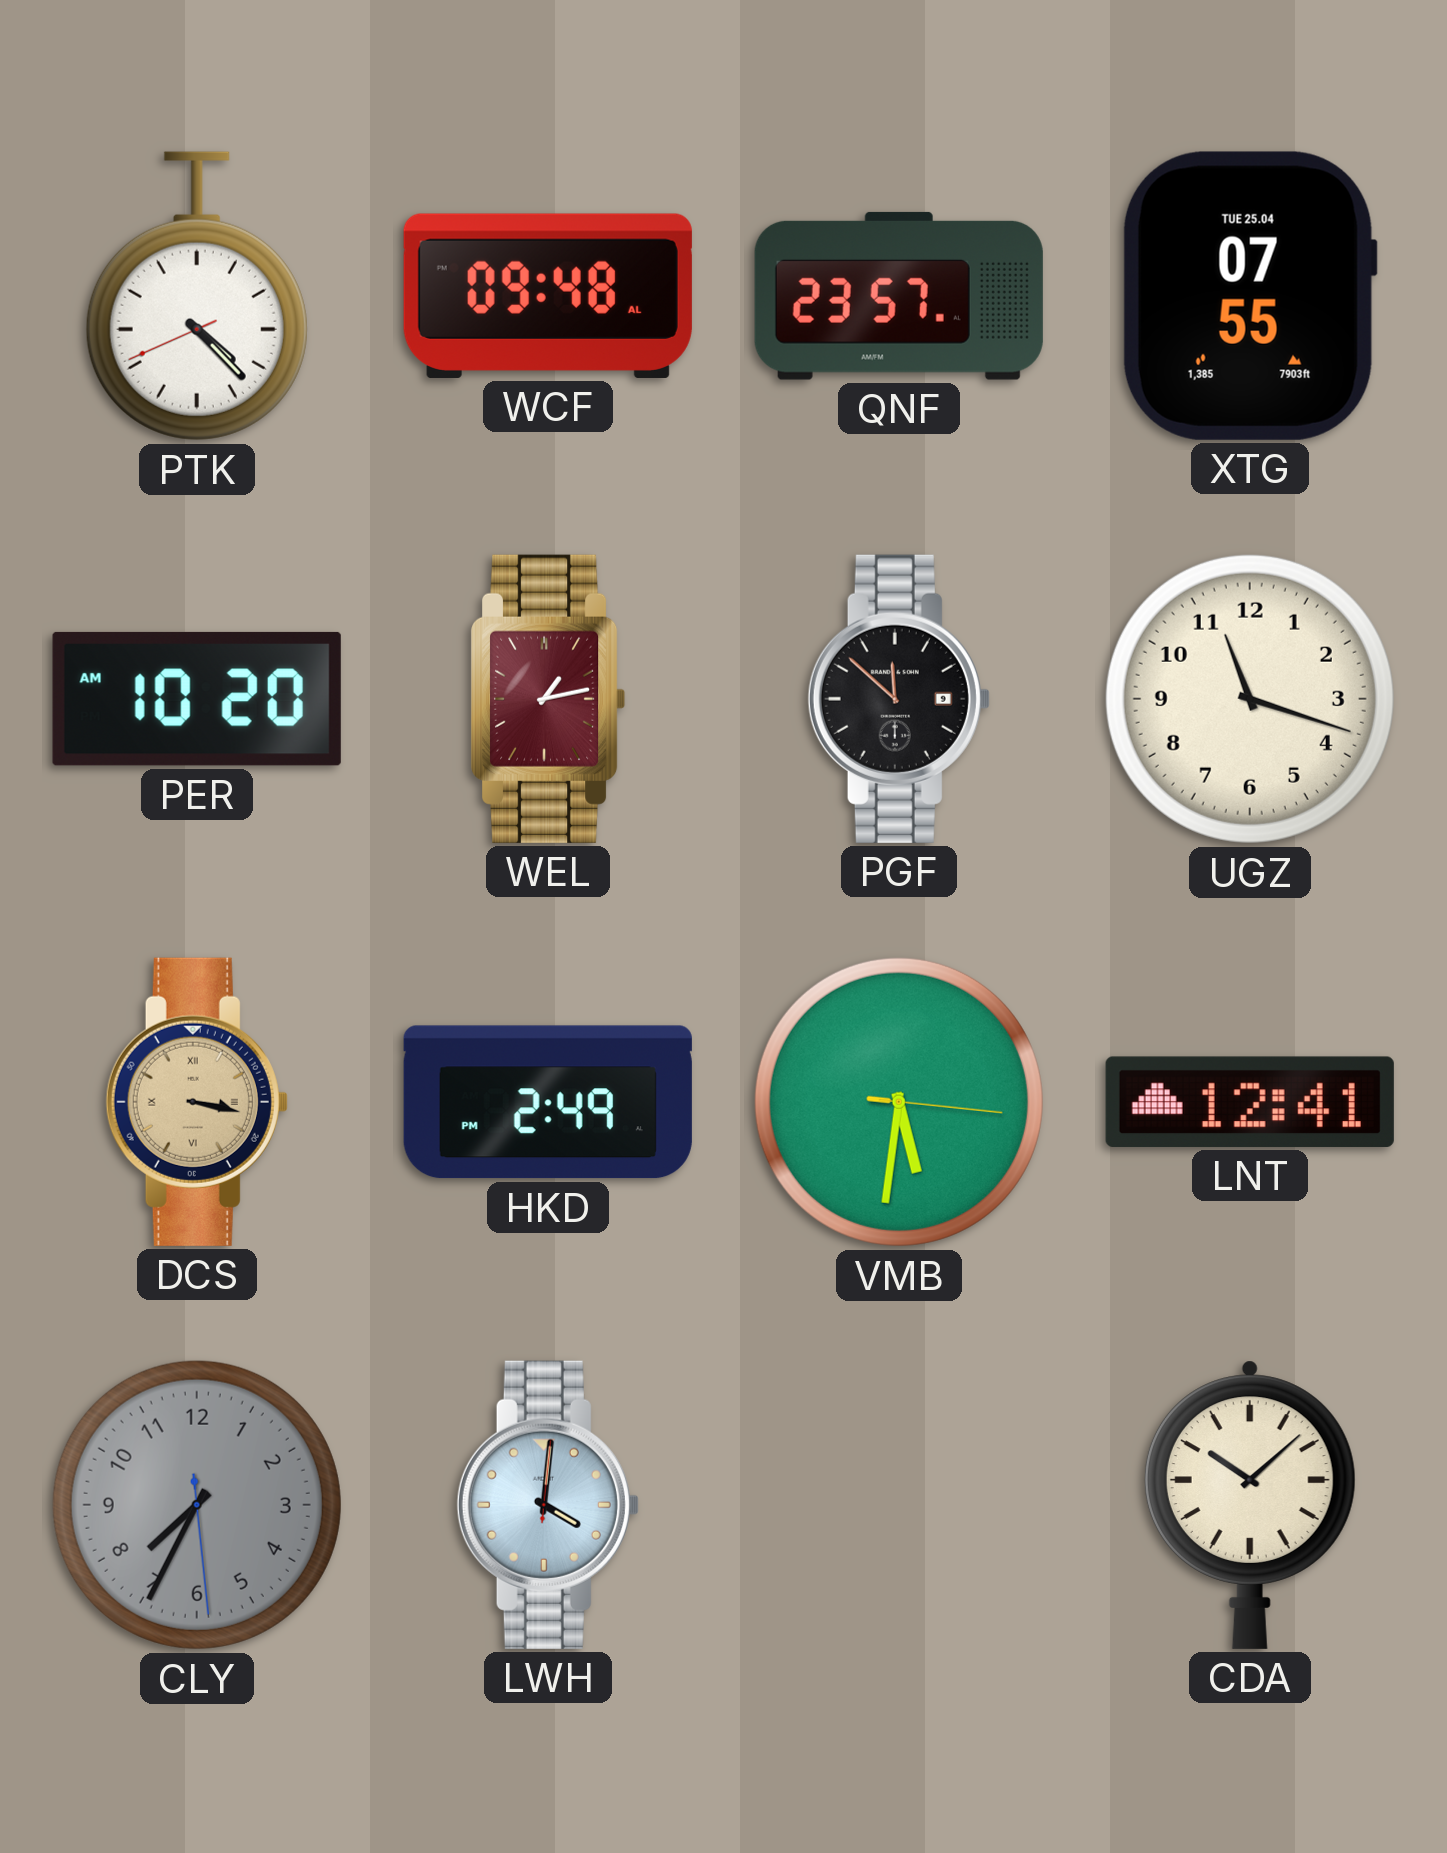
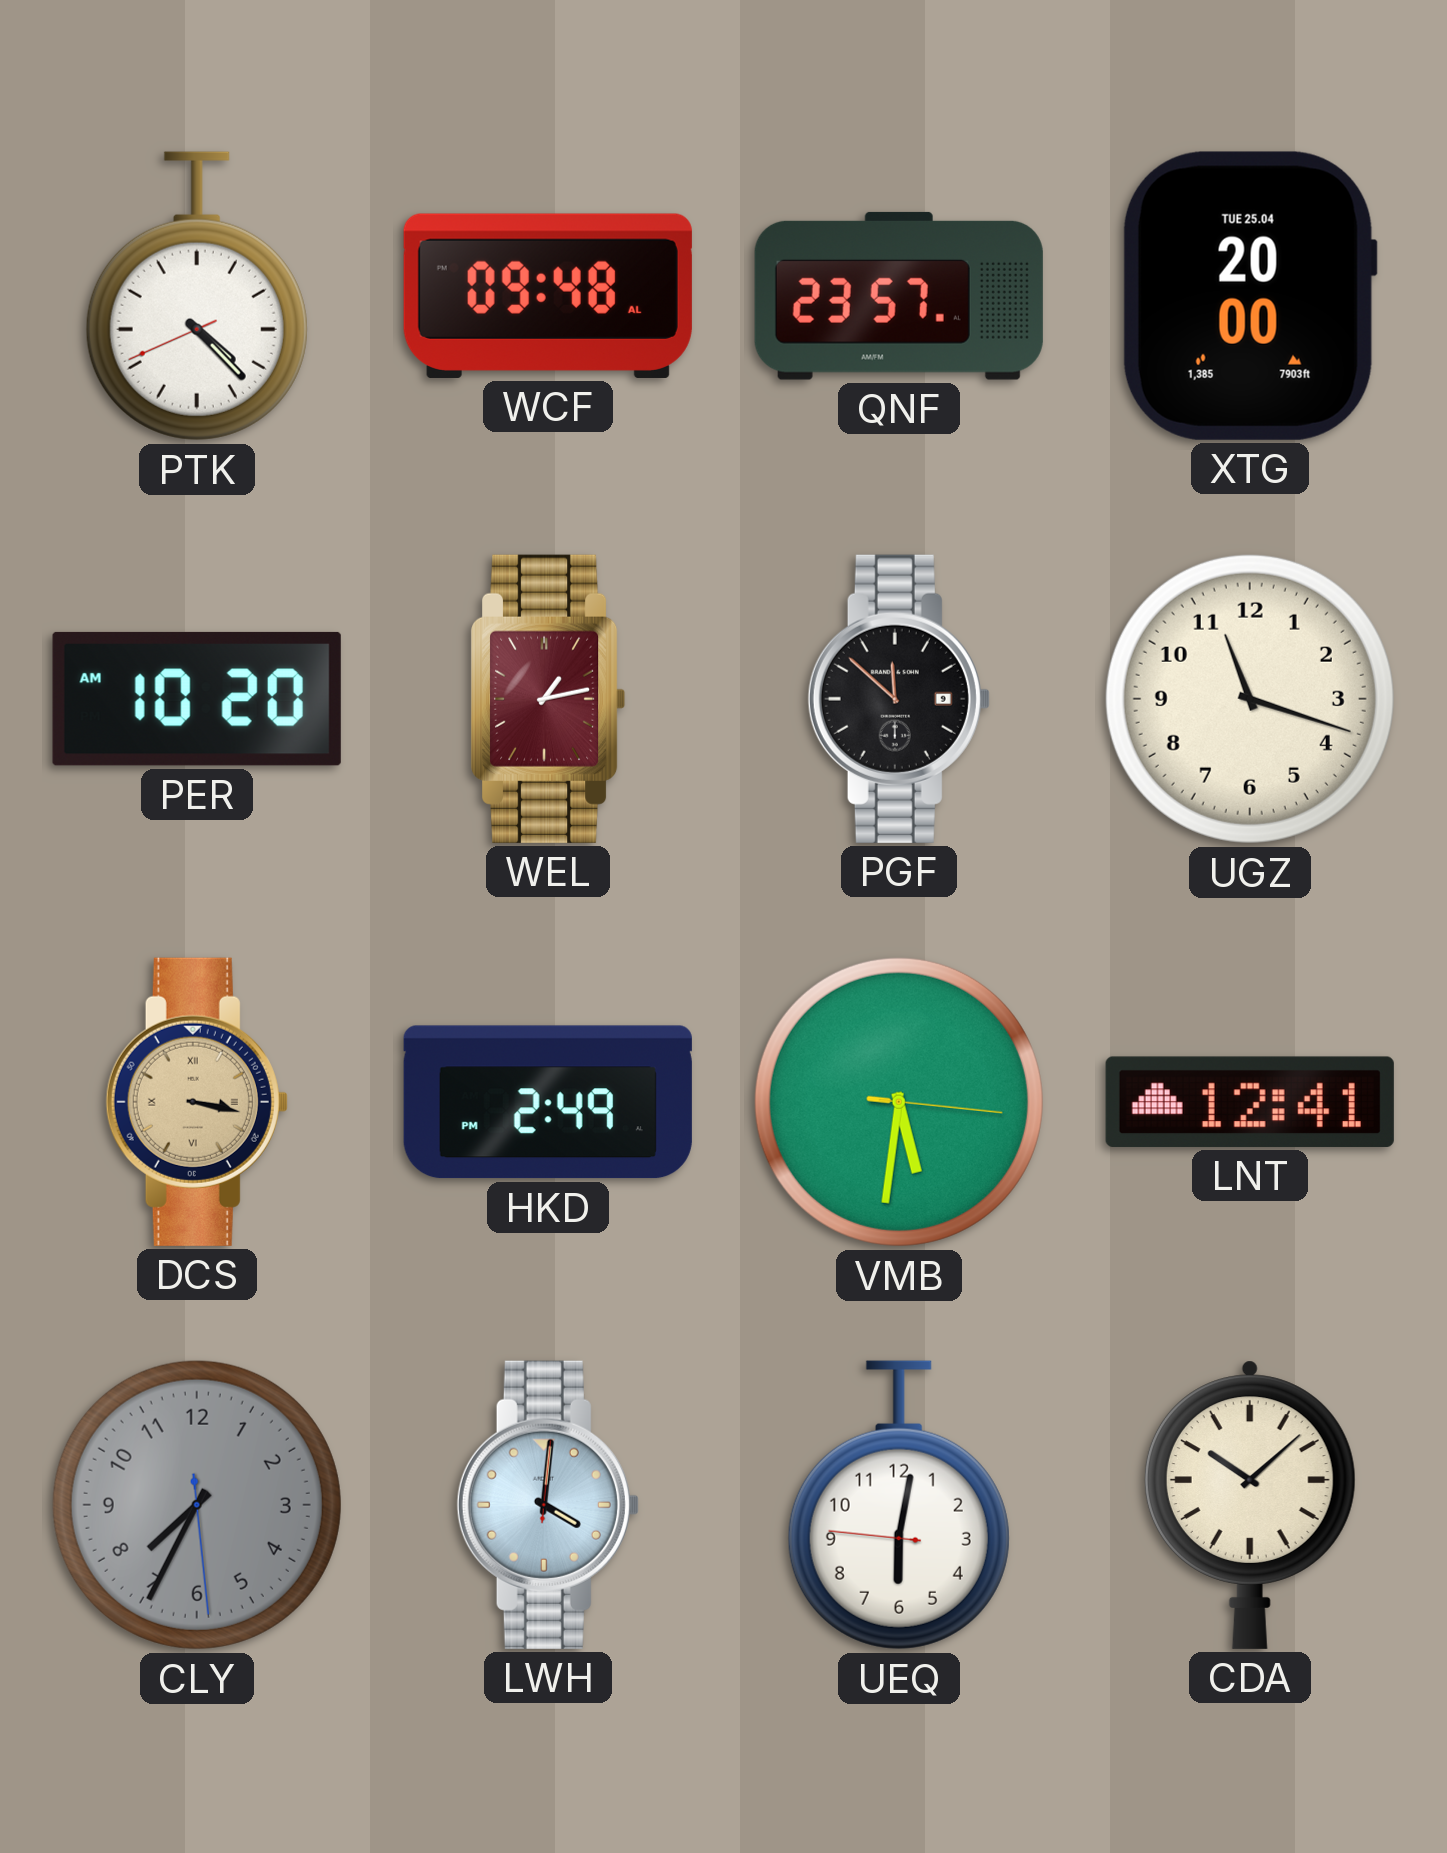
XTG: 07:55 -> 20:00 (1250, 296)
UEQ: none -> 6:01 (899, 1505)
